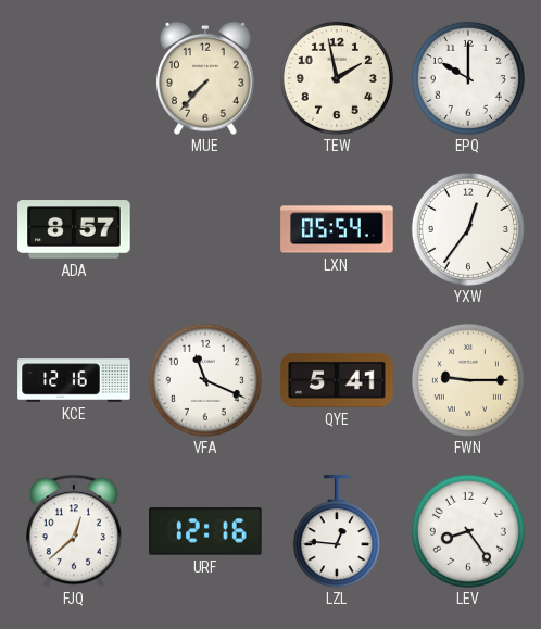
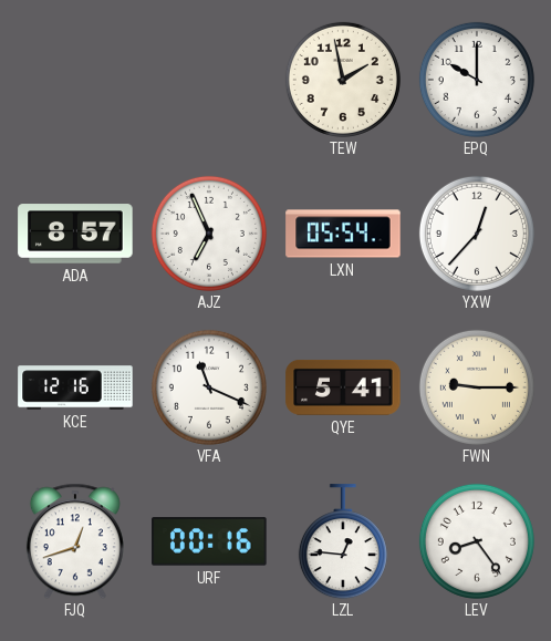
MUE: 7:37 -> none (205, 78)
AJZ: none -> 6:56 (209, 234)
YXW: 12:36 -> 12:37 (477, 234)
FJQ: 12:38 -> 12:42 (75, 541)
URF: 12:16 -> 00:16 (209, 541)
